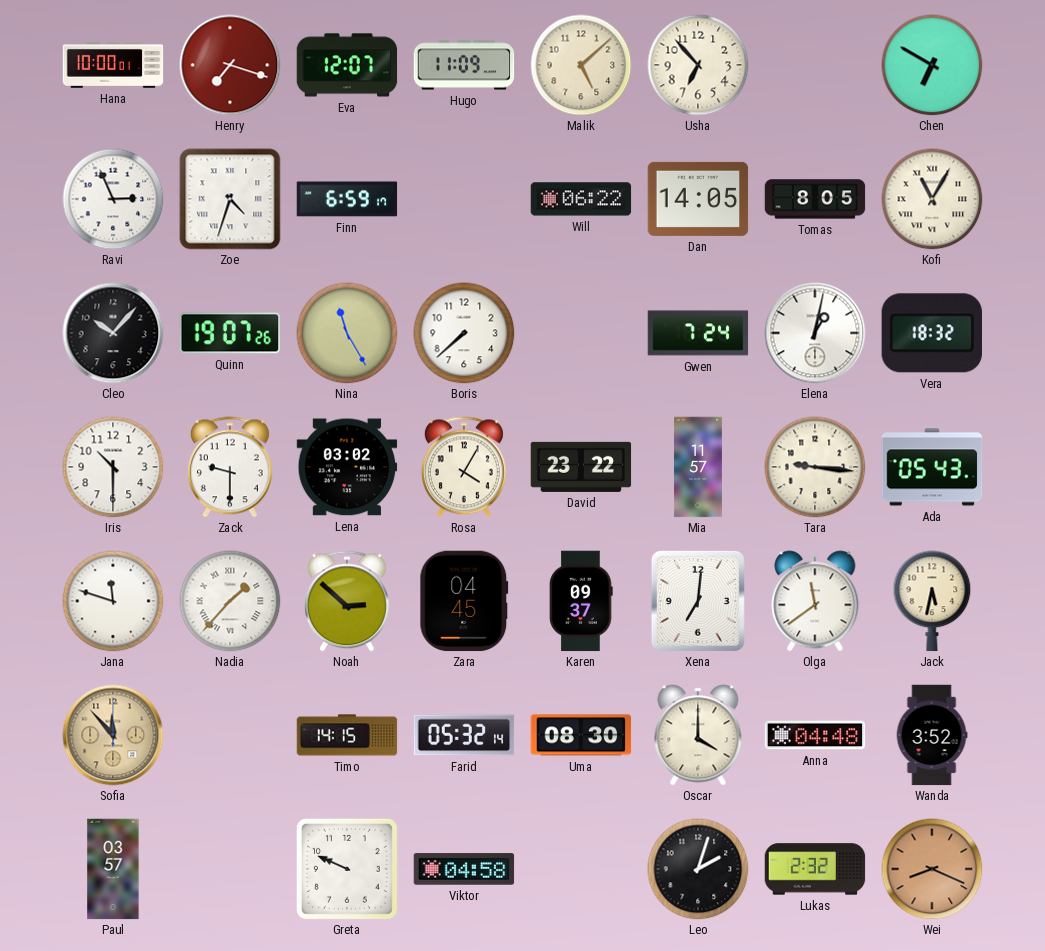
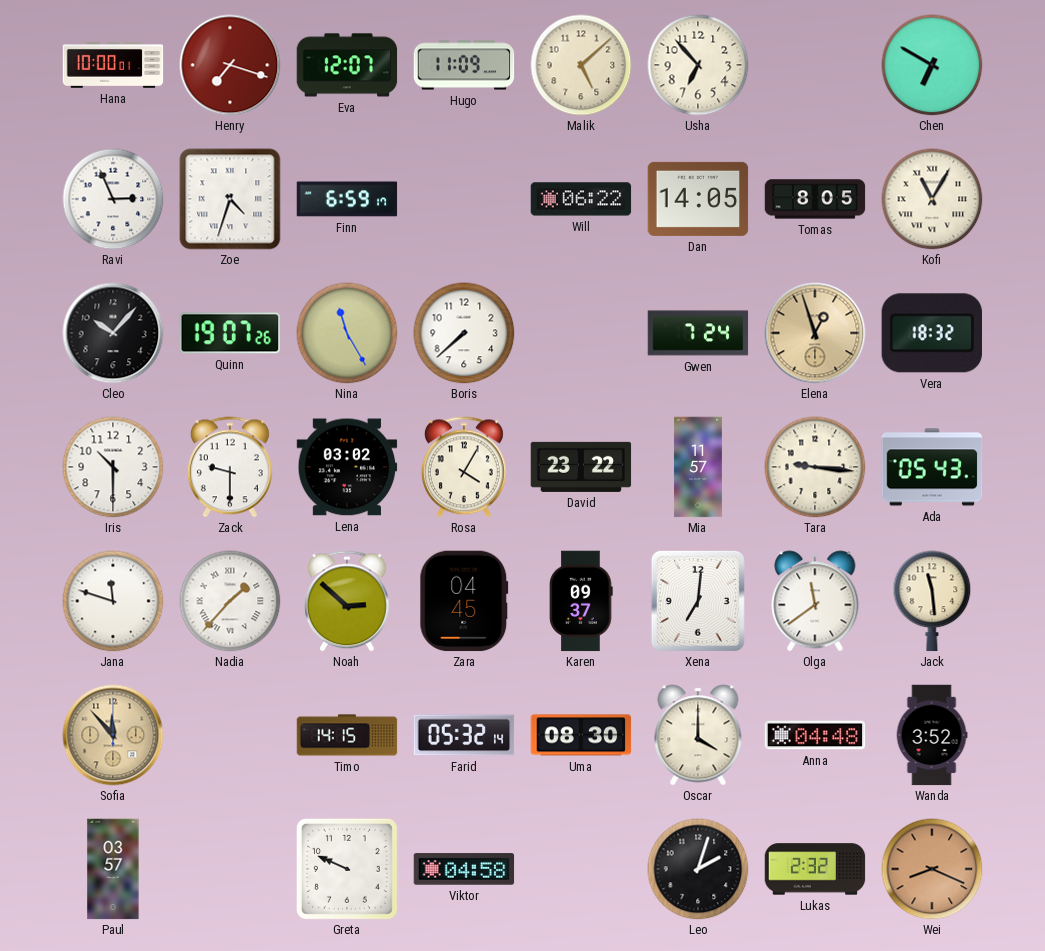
Elena: 1:02 -> 12:57 (815, 333)
Elena dial: white -> champagne (815, 333)
Jack: 5:32 -> 11:29 (932, 601)
